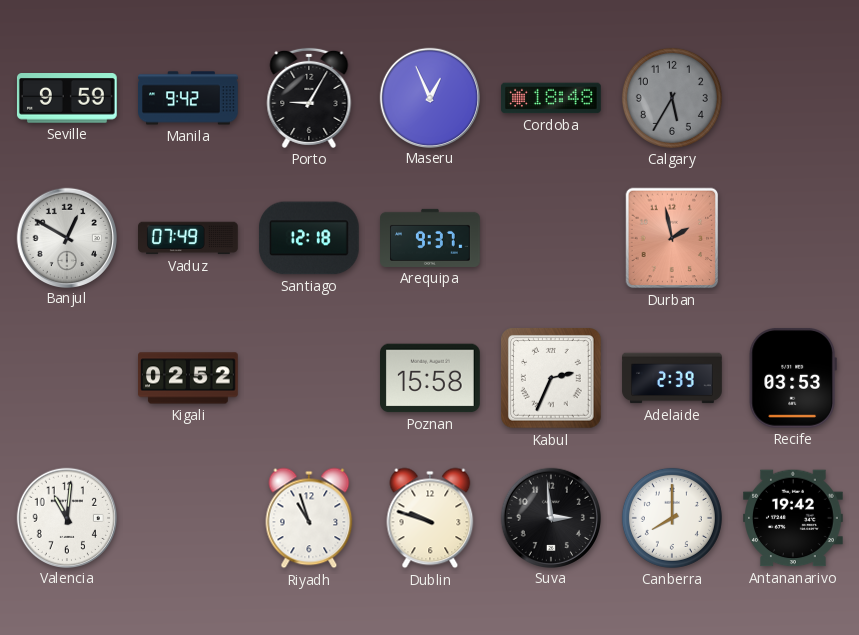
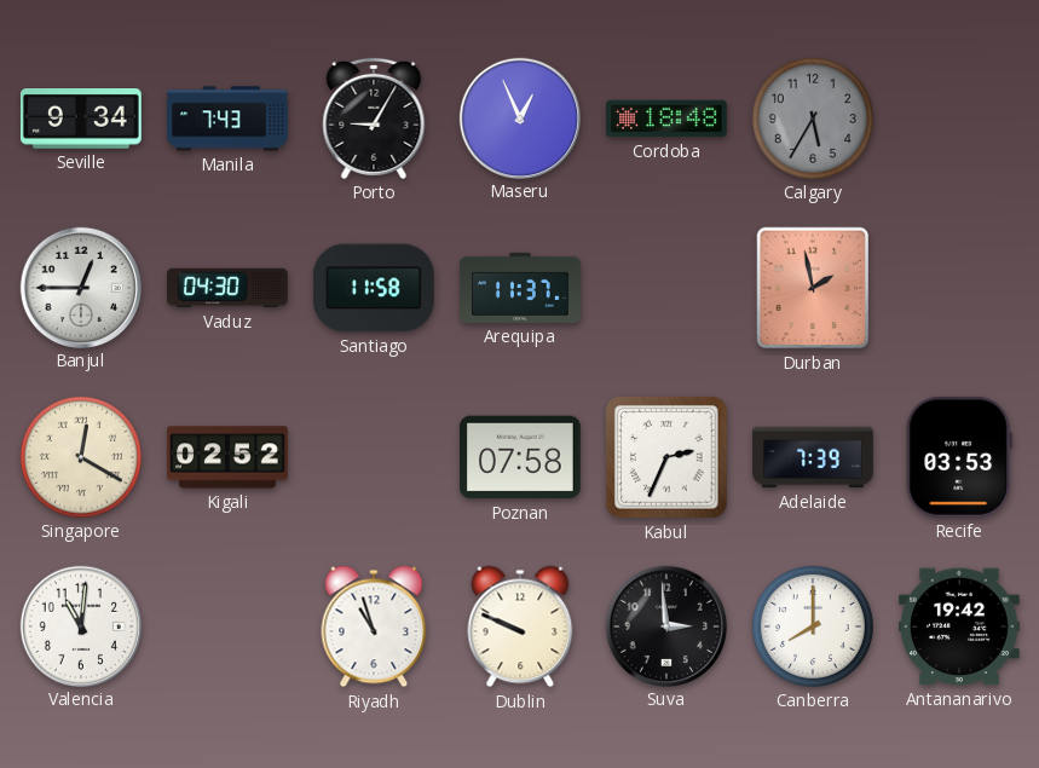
Seville: 9:59 -> 9:34 (81, 120)
Manila: 9:42 -> 7:43 (227, 119)
Banjul: 12:50 -> 12:45 (80, 287)
Vaduz: 07:49 -> 04:30 (229, 288)
Santiago: 12:18 -> 11:58 (374, 288)
Arequipa: 9:37 -> 11:37 (520, 288)
Singapore: none -> 12:20 (81, 457)
Poznan: 15:58 -> 07:58 (521, 457)
Adelaide: 2:39 -> 7:39 (813, 457)
Dublin: 9:48 -> 9:49 (520, 626)
